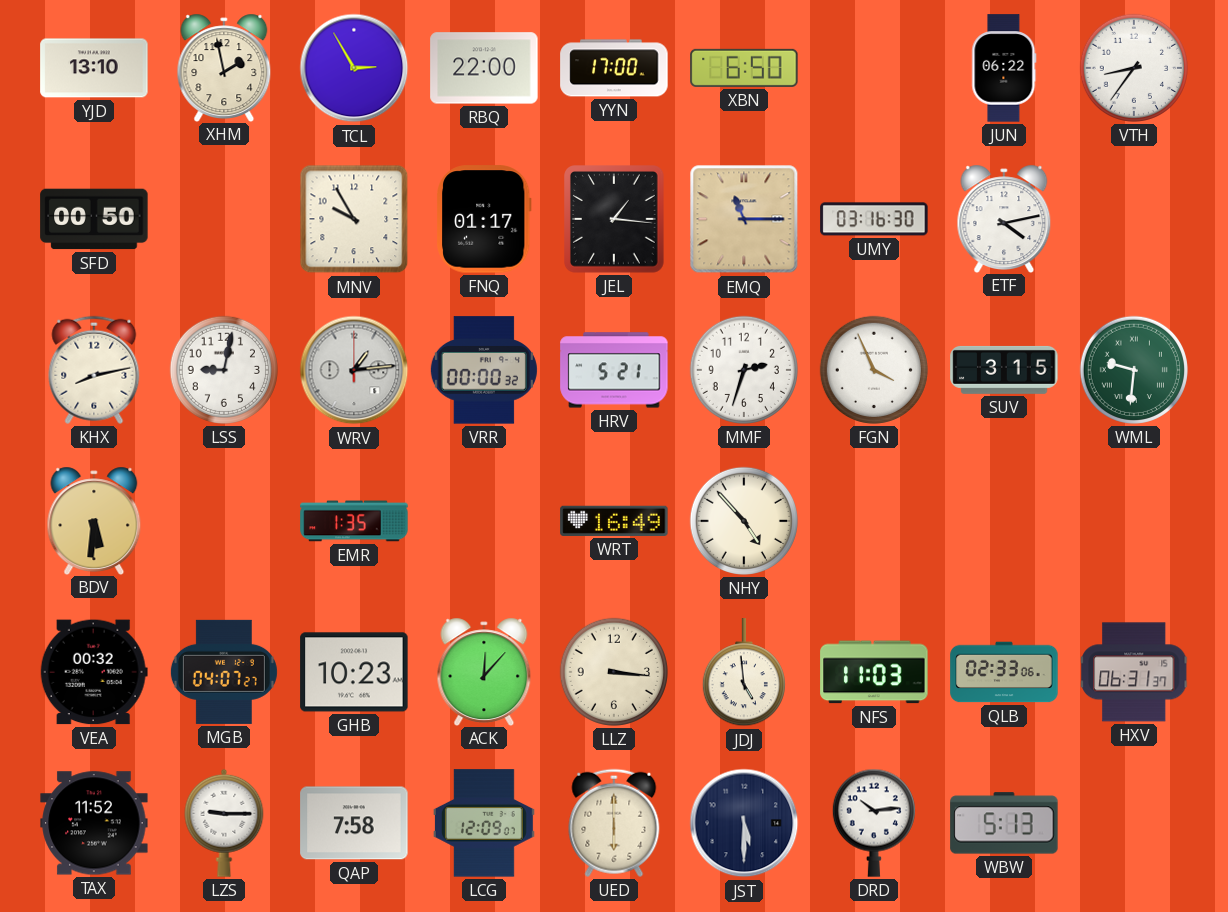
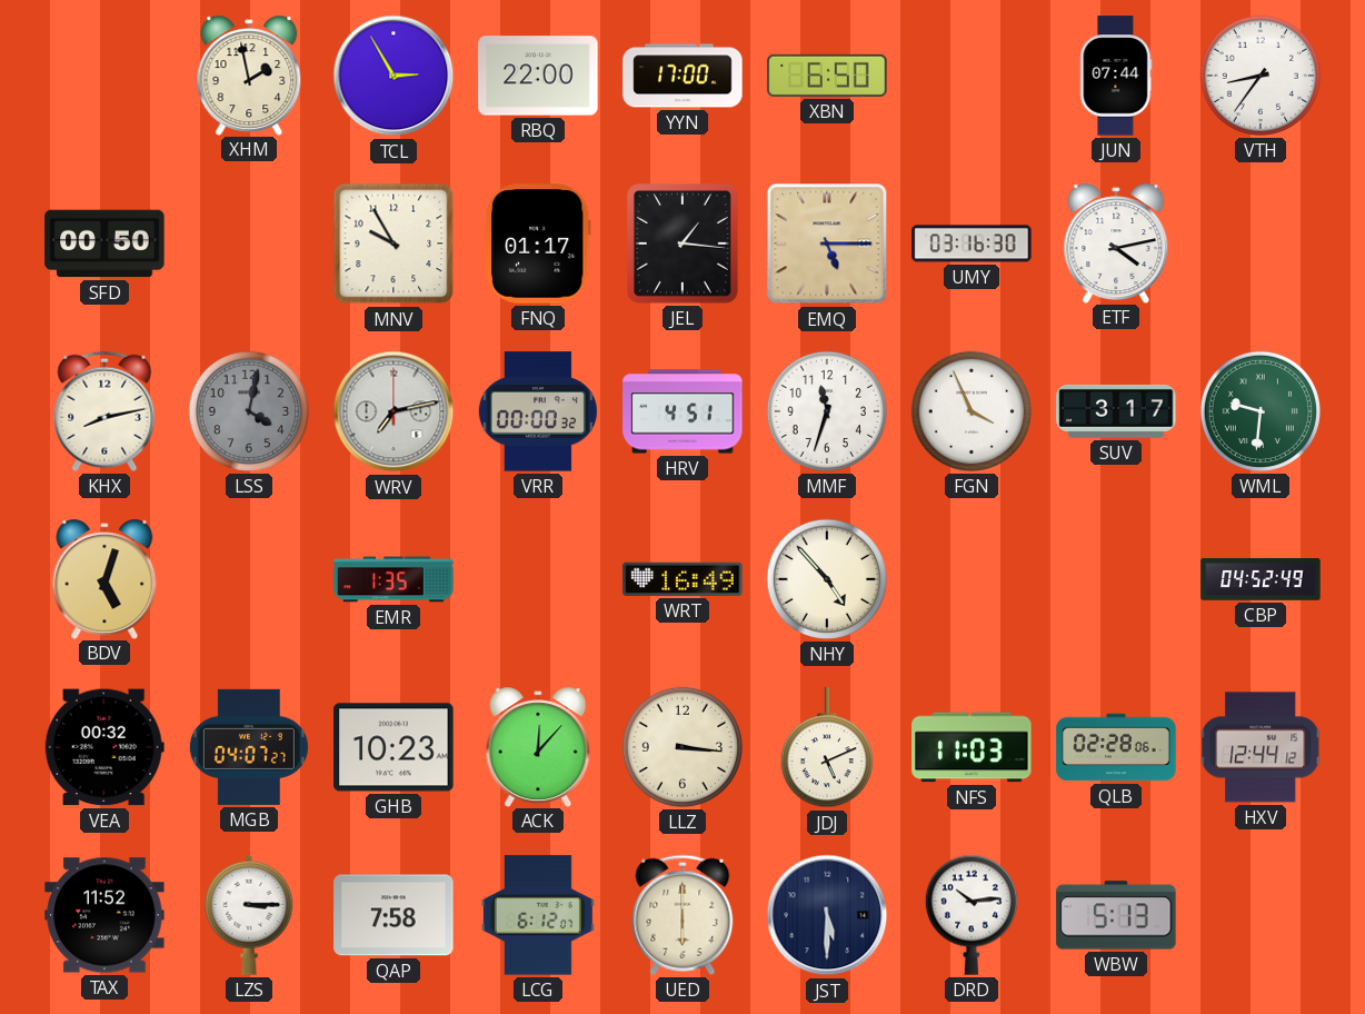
YJD: 13:10 -> none (94, 68)
JUN: 06:22 -> 07:44 (1116, 76)
EMQ: 11:15 -> 5:15 (827, 243)
LSS: 9:02 -> 4:02 (249, 411)
LSS dial: white -> grey (249, 411)
WRV: 1:14 -> 7:13 (393, 411)
HRV: 5:21 -> 4:51 (682, 411)
MMF: 2:33 -> 11:33 (827, 411)
SUV: 3:15 -> 3:17 (1116, 411)
BDV: 5:31 -> 5:03 (104, 578)
CBP: none -> 04:52 (1261, 579)
JDJ: 4:59 -> 5:11 (827, 748)
QLB: 02:33 -> 02:28 (1116, 747)
HXV: 06:31 -> 12:44 (1262, 747)
LZS: 9:15 -> 3:15 (249, 915)
LCG: 12:09 -> 6:12 (538, 915)
